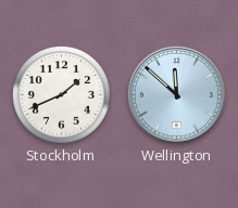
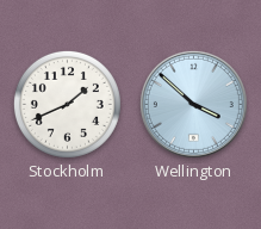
Wellington: 11:52 -> 3:52 (193, 104)
